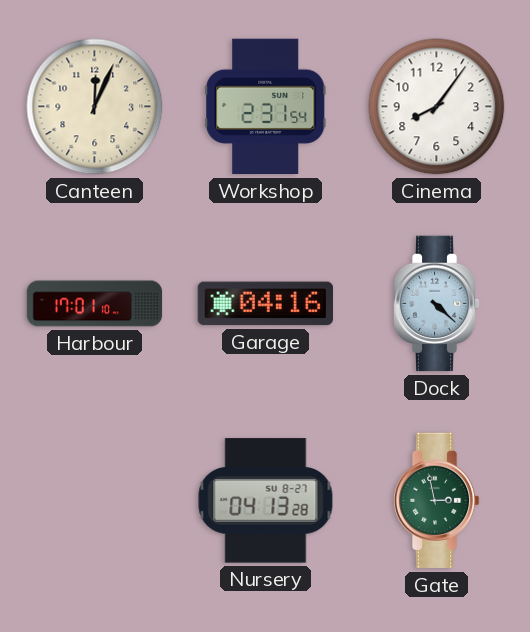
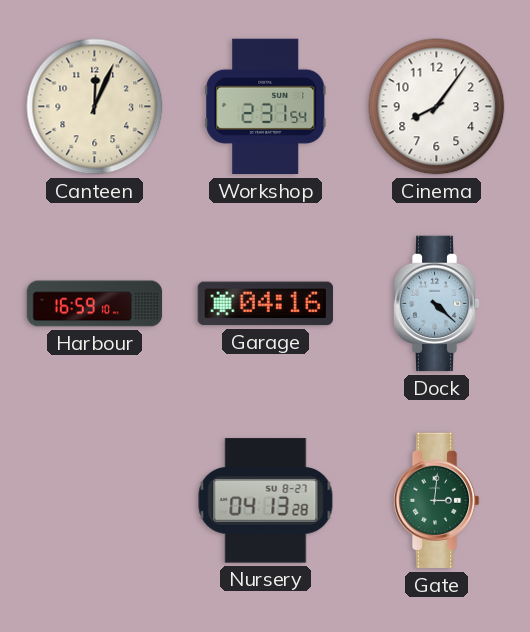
Harbour: 17:01 -> 16:59 (95, 304)
Gate: 2:58 -> 3:01 (436, 501)
